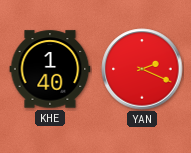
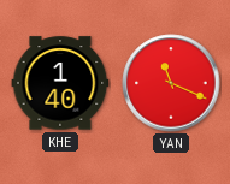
YAN: 2:19 -> 11:19 (171, 83)
